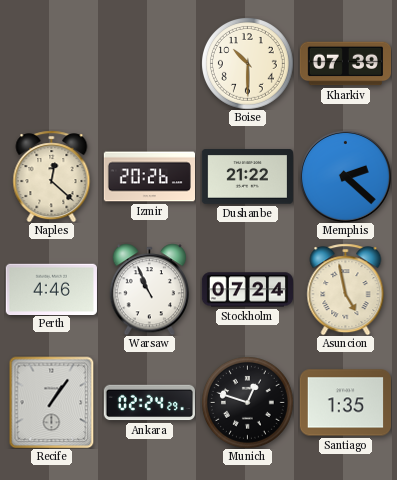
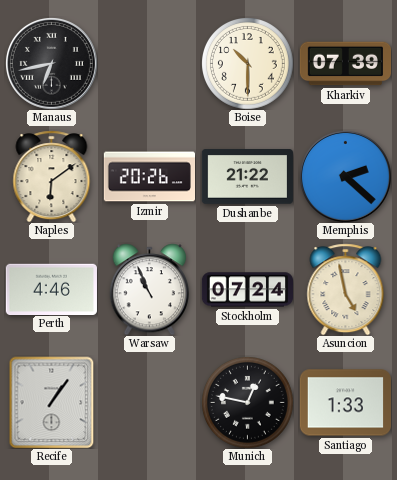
Manaus: none -> 6:43 (51, 63)
Naples: 12:22 -> 6:09 (52, 176)
Ankara: 02:24 -> none (149, 403)
Munich: 12:48 -> 12:47 (248, 403)
Santiago: 1:35 -> 1:33 (345, 403)
